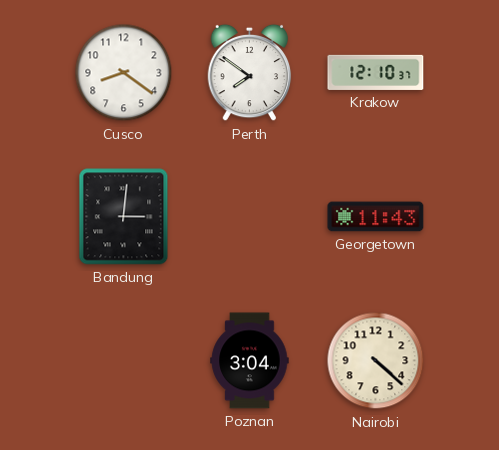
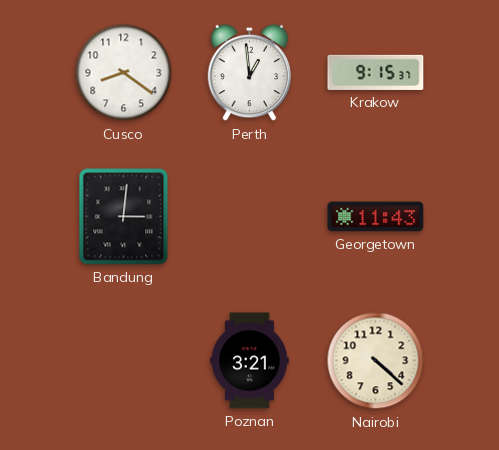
Perth: 7:51 -> 12:59 (250, 73)
Krakow: 12:10 -> 9:15 (376, 72)
Poznan: 3:04 -> 3:21 (250, 361)
